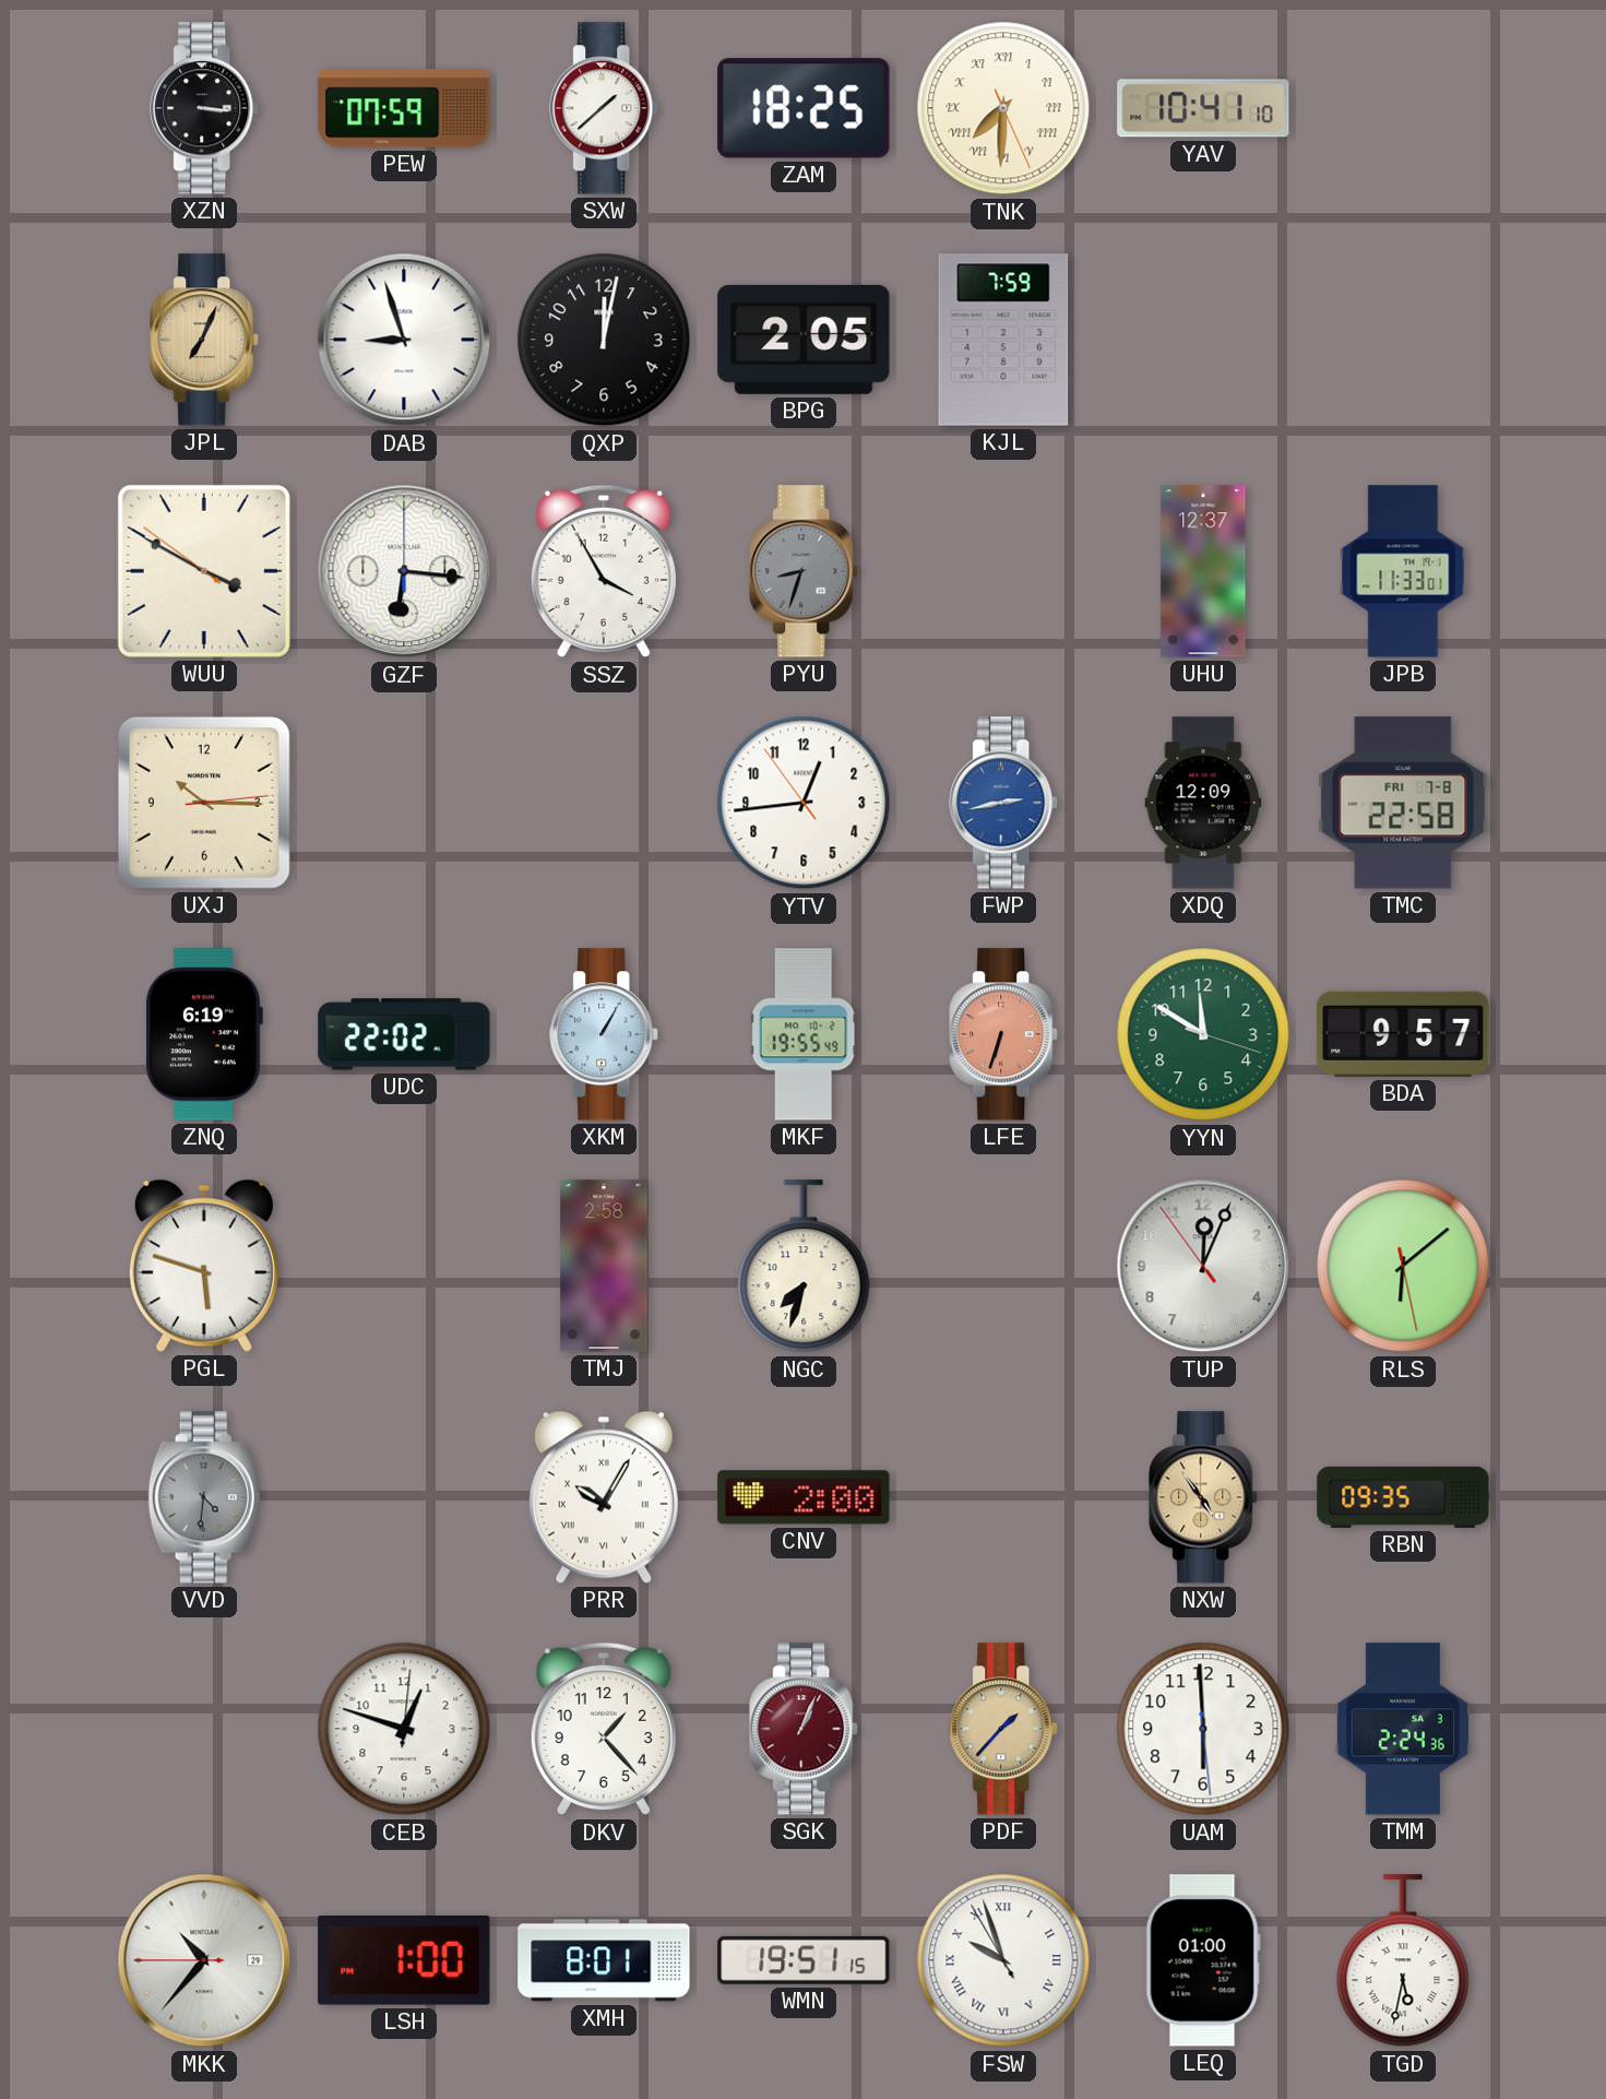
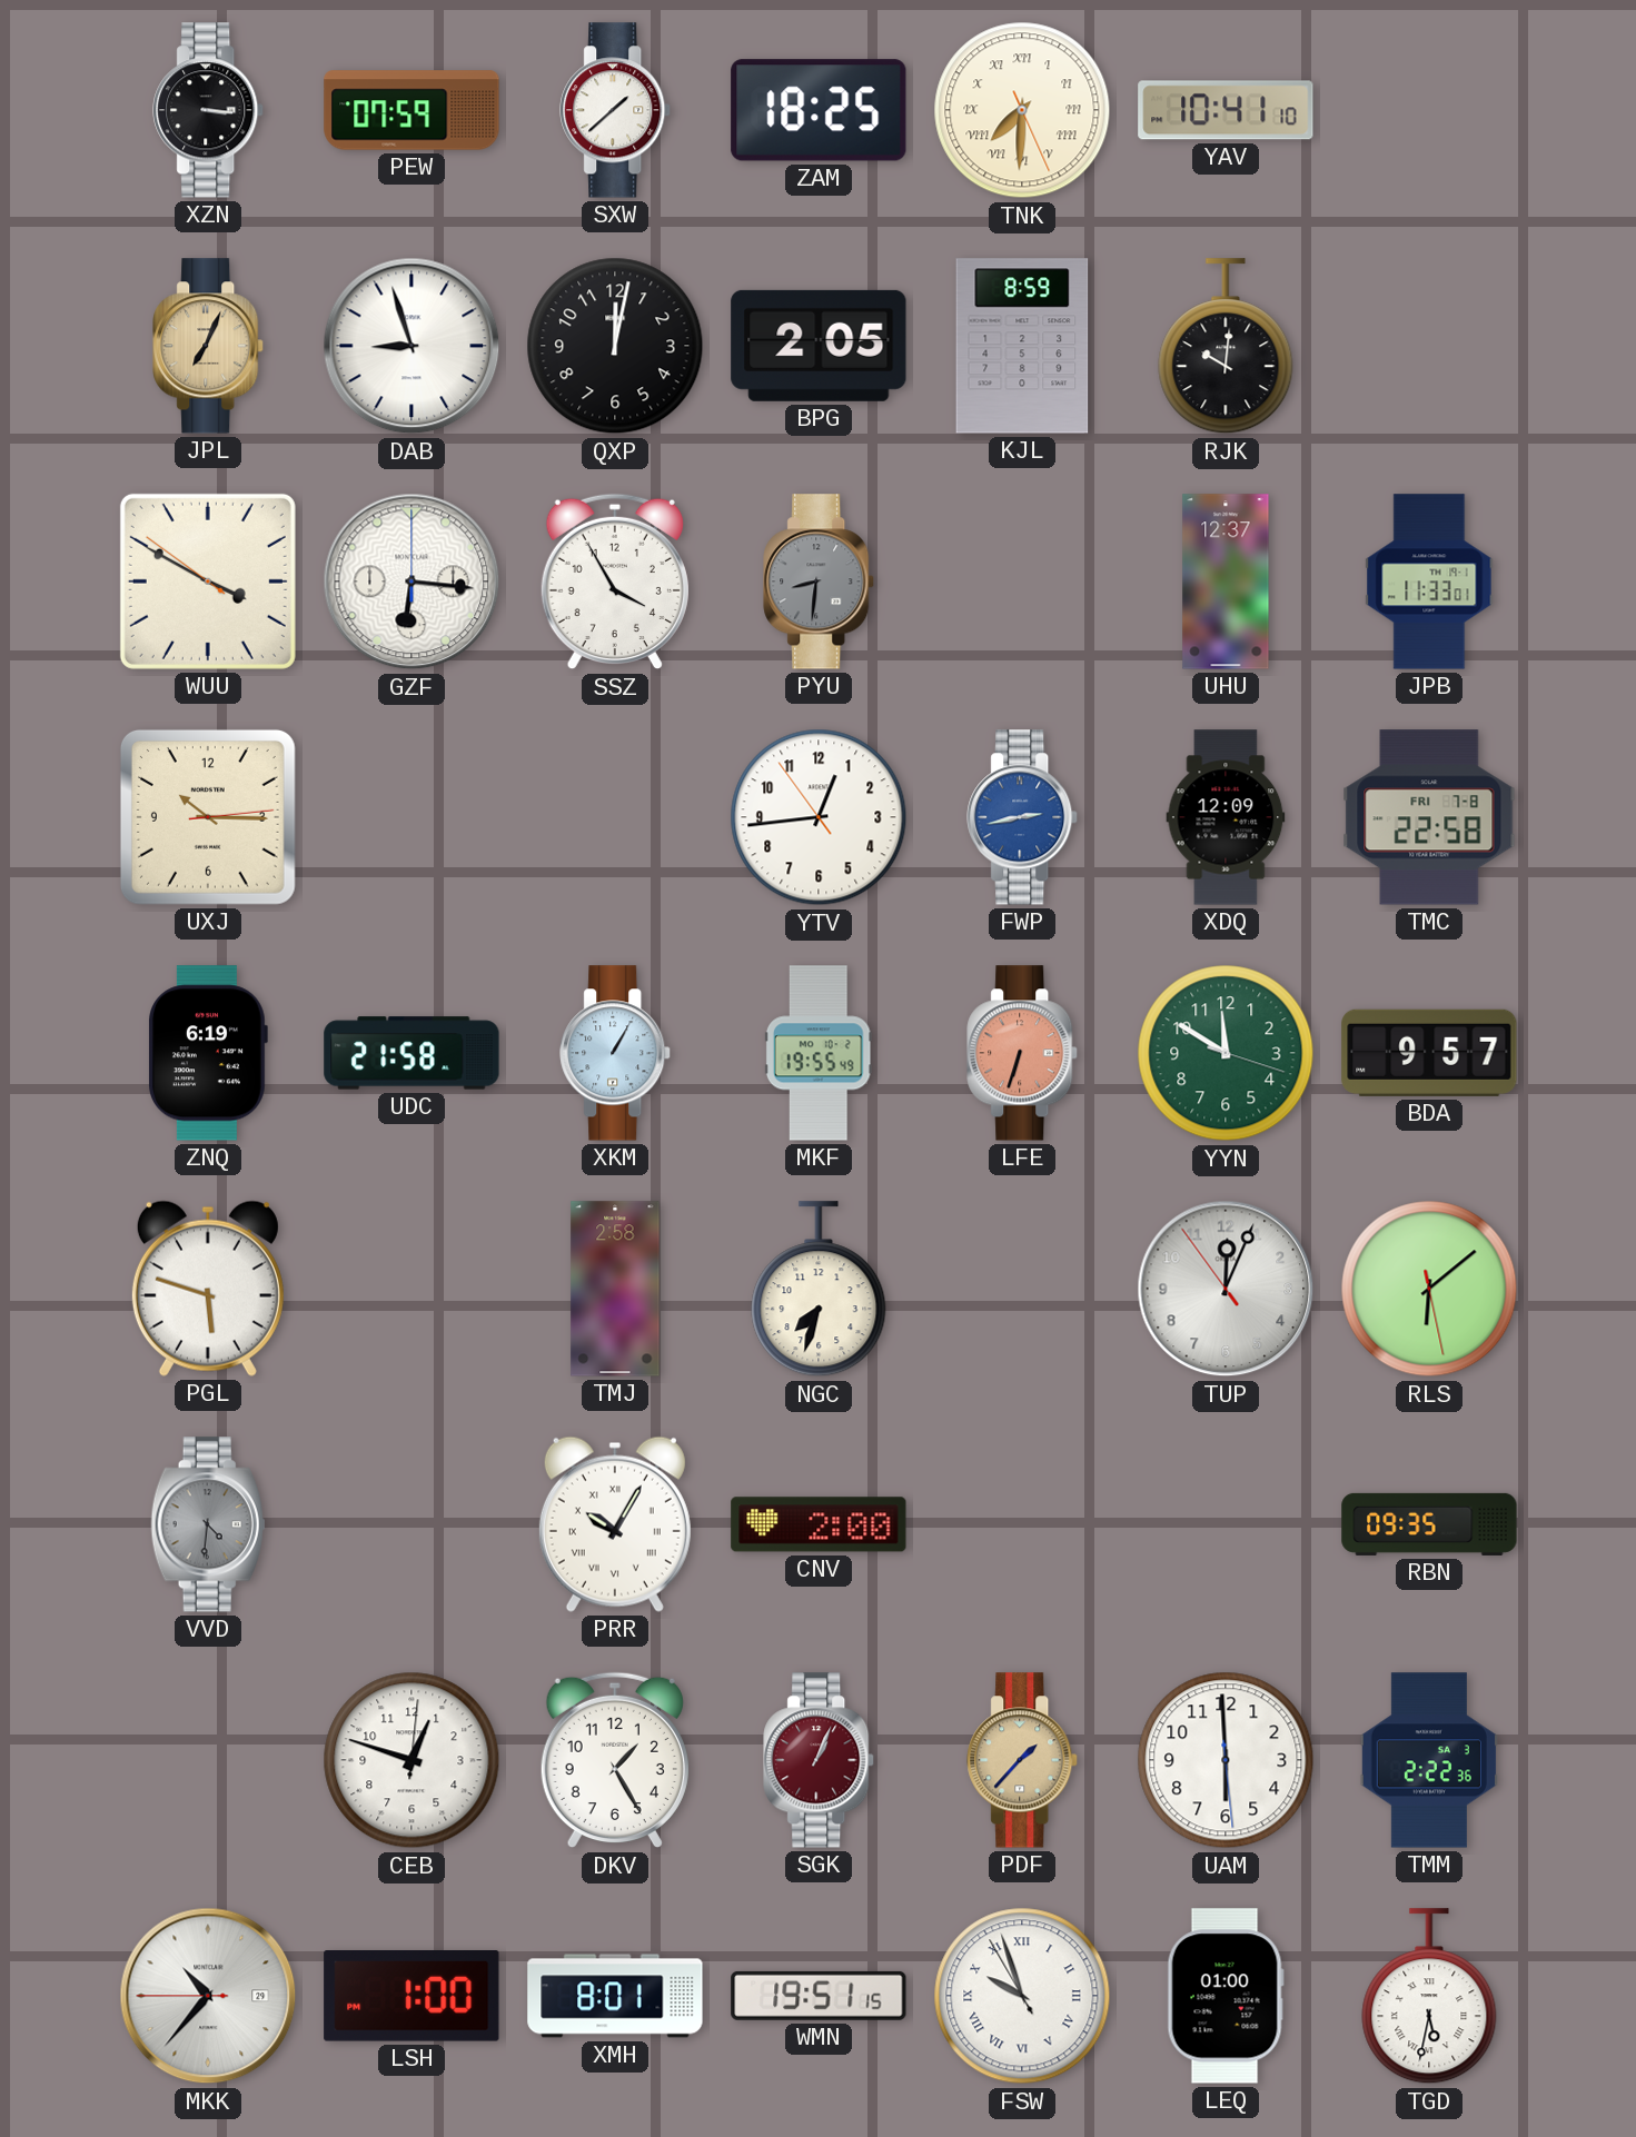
KJL: 7:59 -> 8:59 (1022, 346)
RJK: none -> 10:01 (1226, 347)
PYU: 8:33 -> 8:31 (820, 582)
UDC: 22:02 -> 21:58 (412, 1053)
NXW: 4:54 -> none (1204, 1497)
DKV: 1:23 -> 1:25 (615, 1760)
TMM: 2:24 -> 2:22 (1428, 1760)
